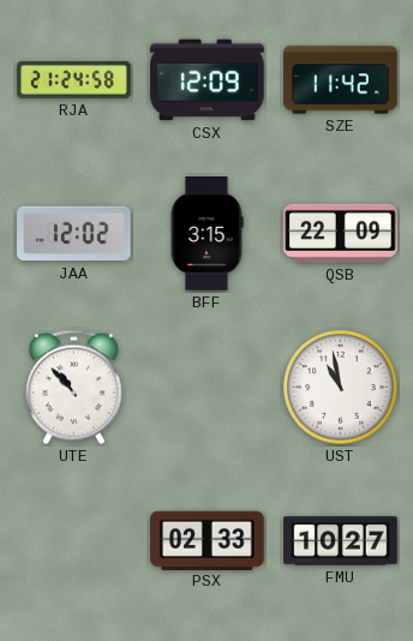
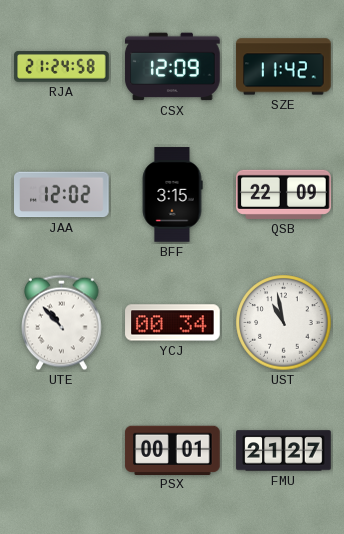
YCJ: none -> 00:34 (173, 323)
PSX: 02:33 -> 00:01 (173, 450)
FMU: 10:27 -> 21:27 (284, 451)
